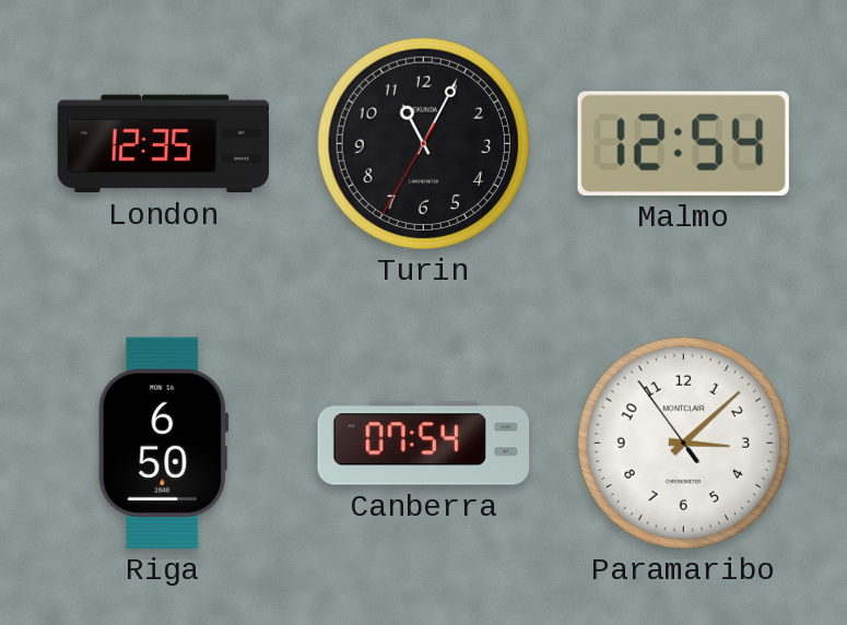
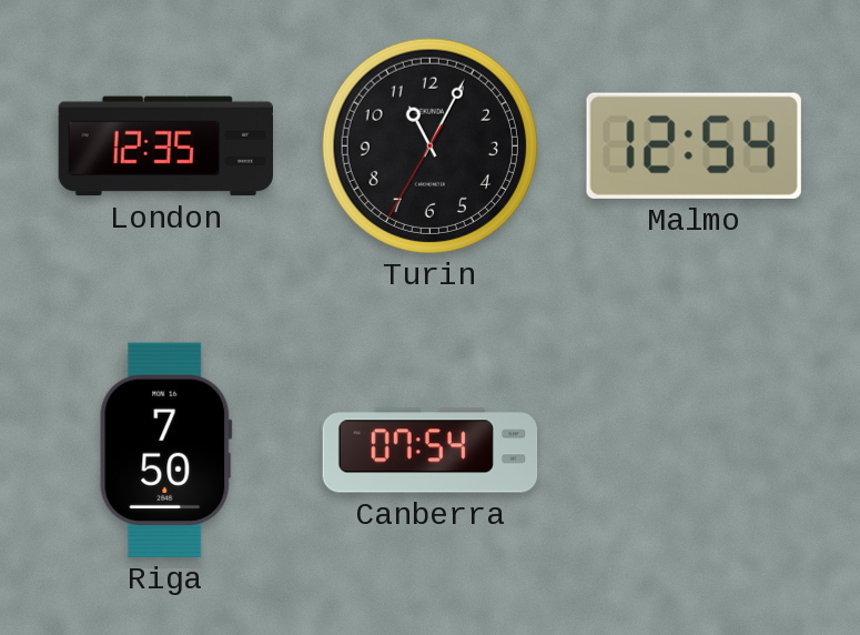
Riga: 6:50 -> 7:50 (166, 450)
Paramaribo: 3:07 -> none (683, 443)
